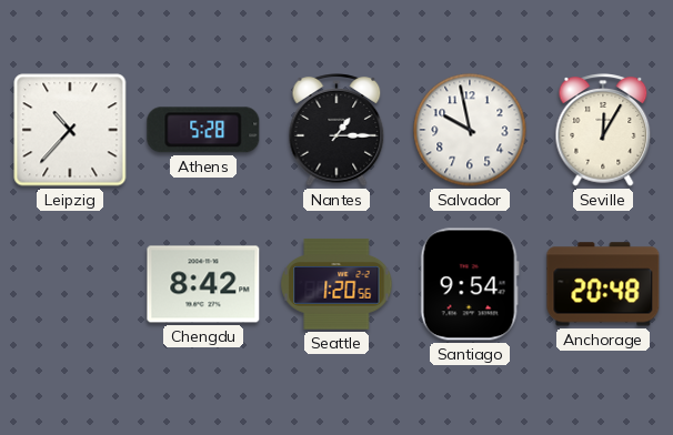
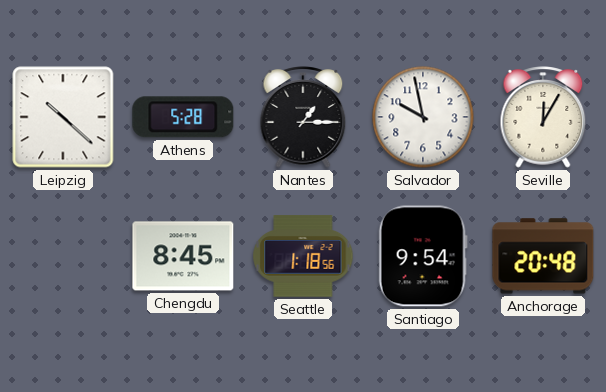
Leipzig: 10:37 -> 10:22 (63, 117)
Chengdu: 8:42 -> 8:45 (183, 256)
Seattle: 1:20 -> 1:18 (303, 256)
